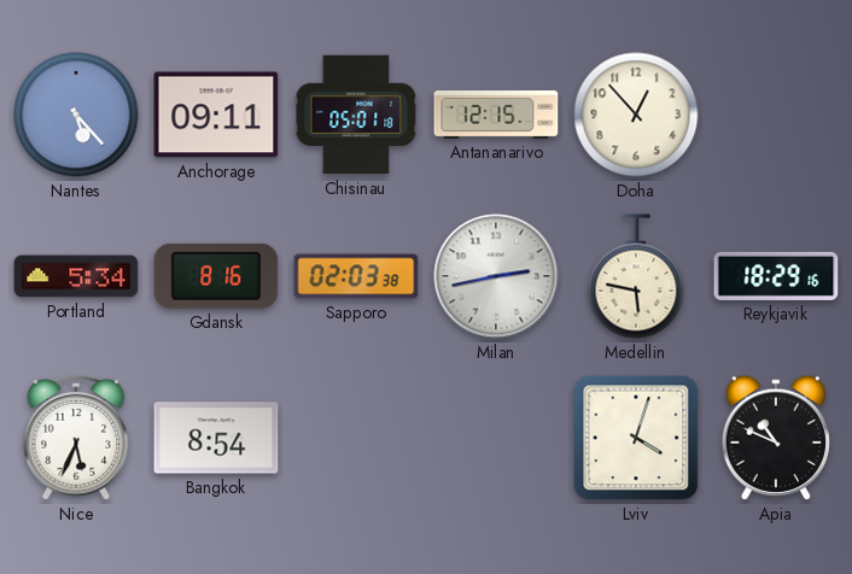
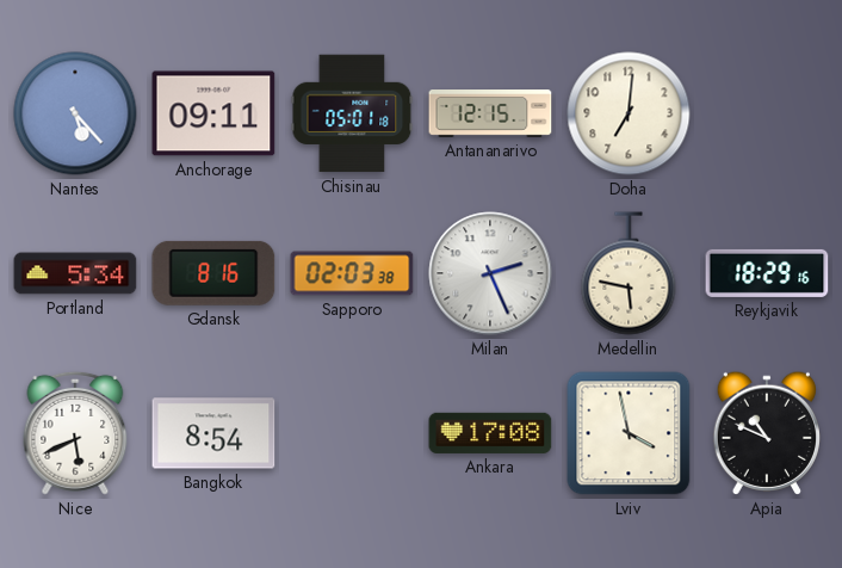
Doha: 12:53 -> 7:01 (629, 113)
Milan: 2:43 -> 2:26 (490, 273)
Nice: 5:34 -> 5:41 (75, 433)
Ankara: none -> 17:08 (490, 433)
Lviv: 4:03 -> 3:58 (629, 433)
